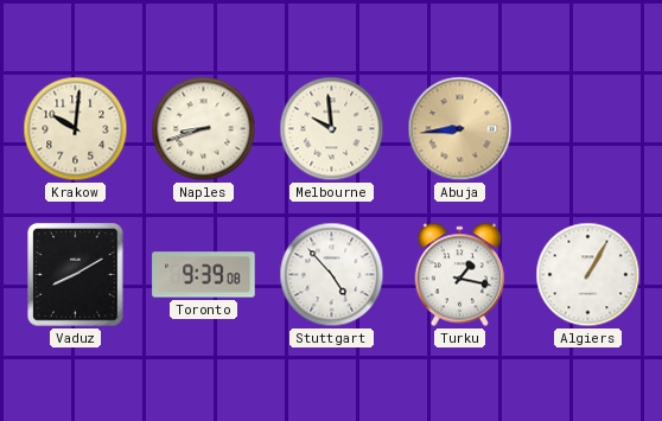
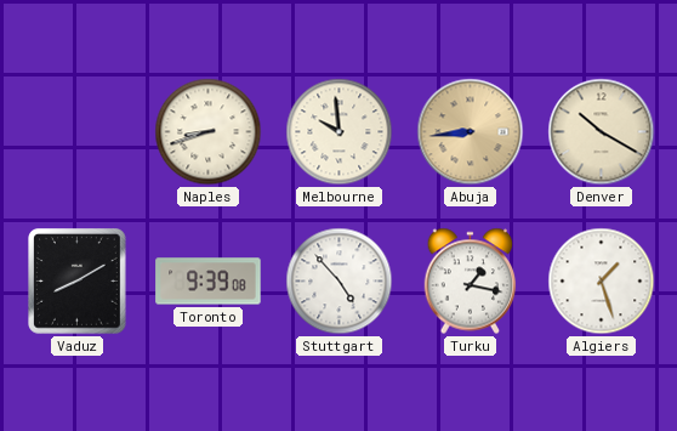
Krakow: 10:01 -> none (76, 129)
Denver: none -> 10:20 (602, 132)
Algiers: 1:05 -> 1:27 (602, 282)
